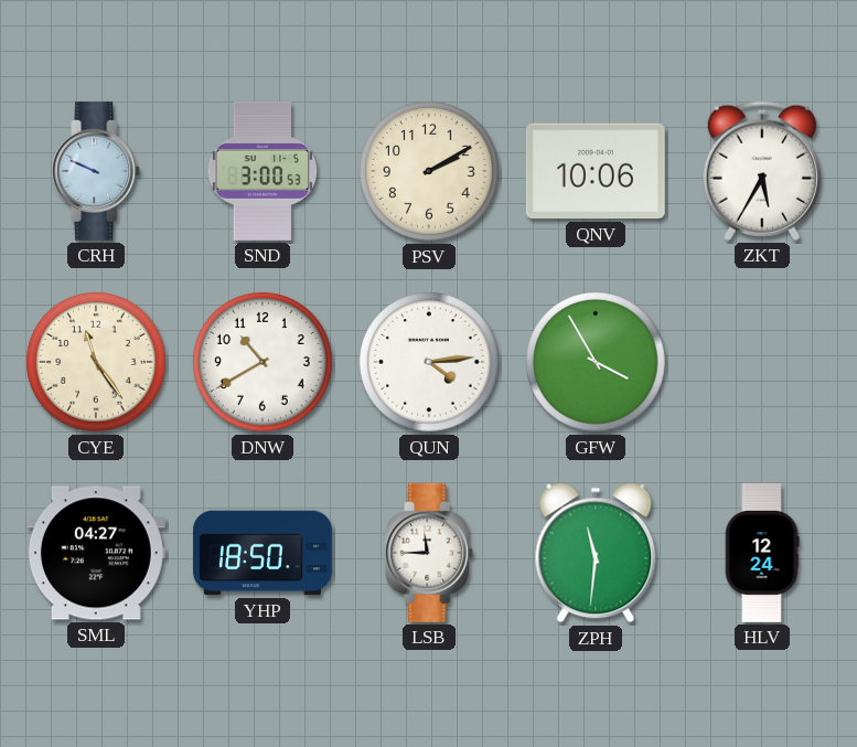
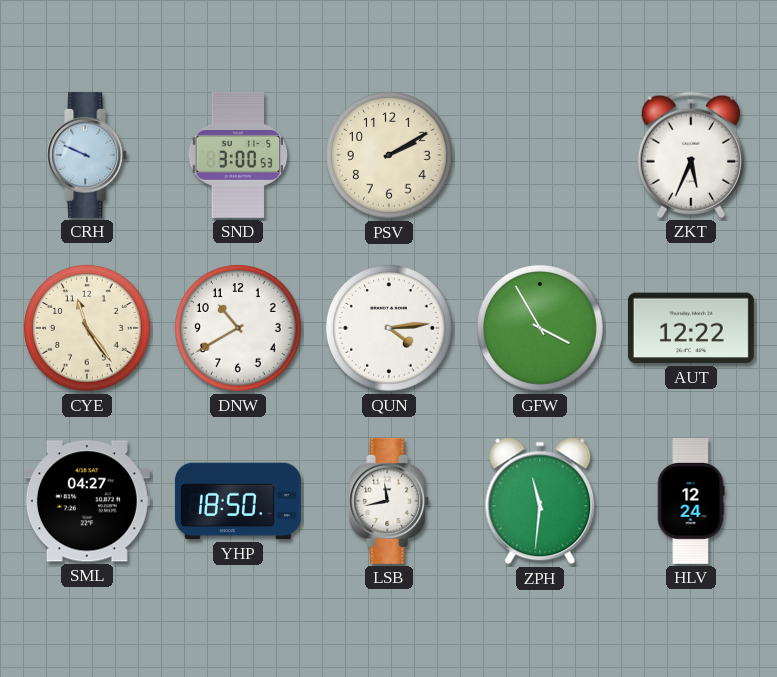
QNV: 10:06 -> none (596, 171)
ZKT: 5:35 -> 5:34 (691, 155)
AUT: none -> 12:22 (691, 328)
LSB: 11:45 -> 11:43 (390, 501)
